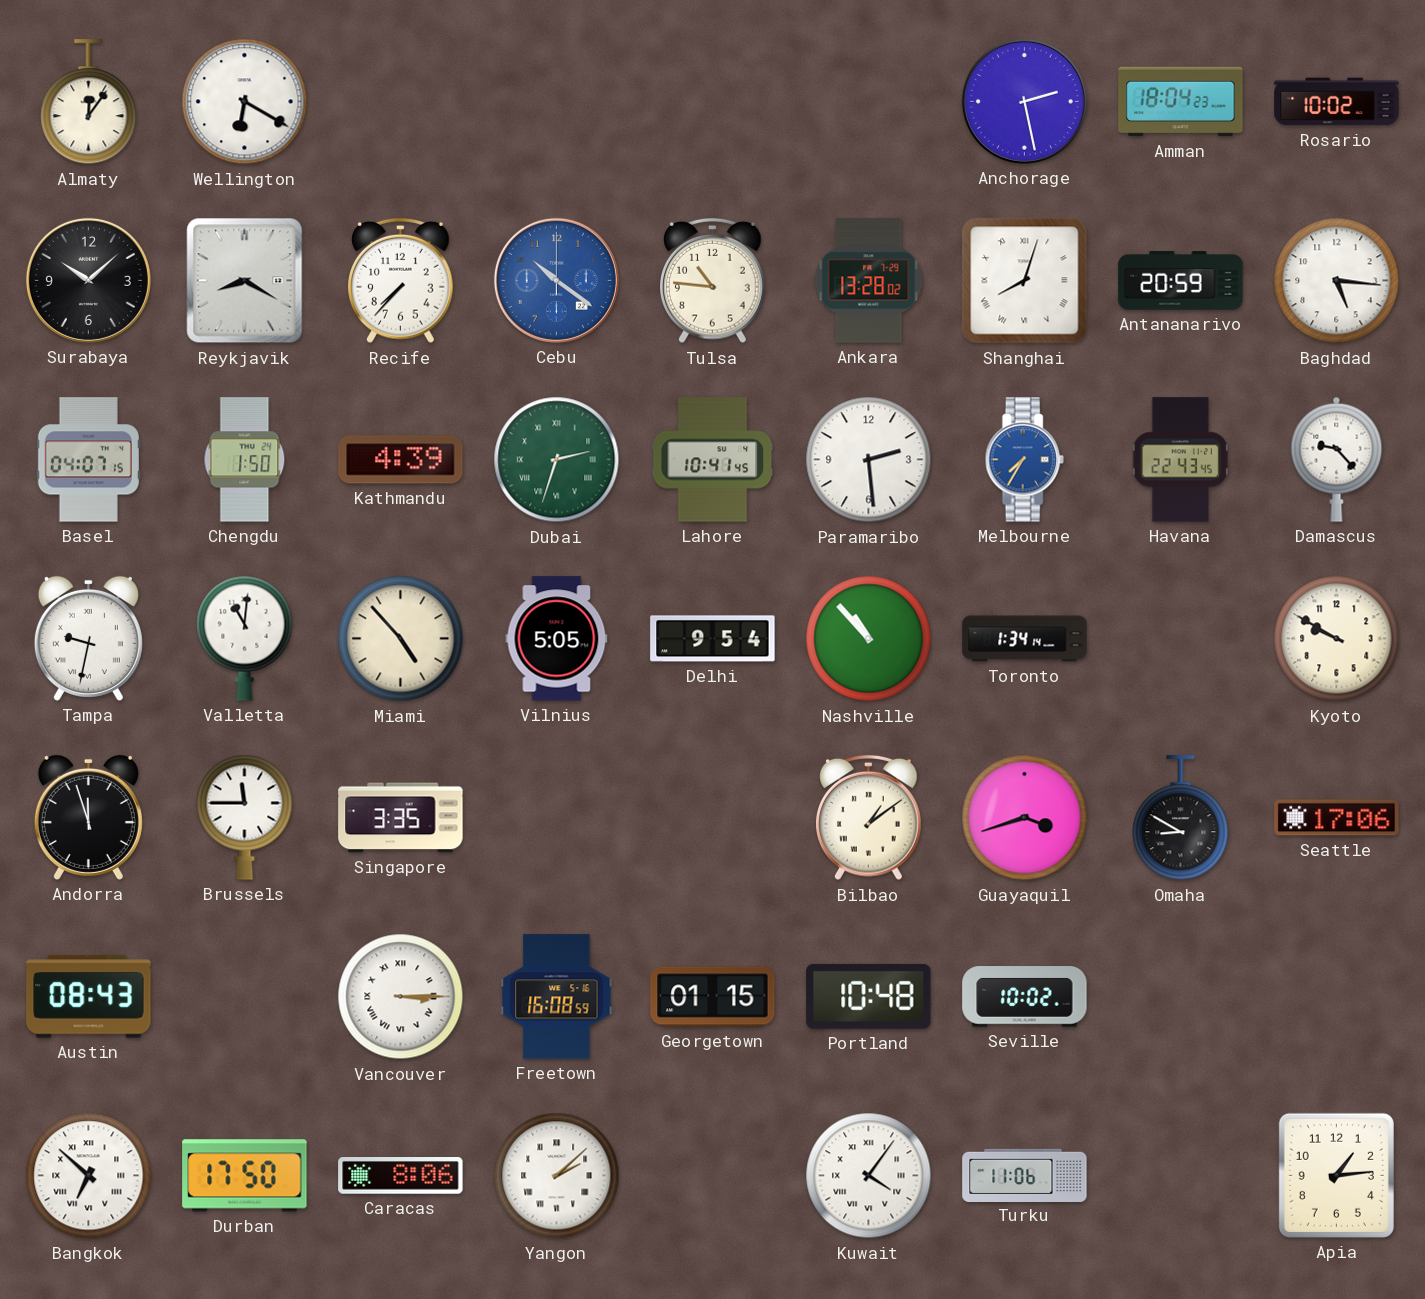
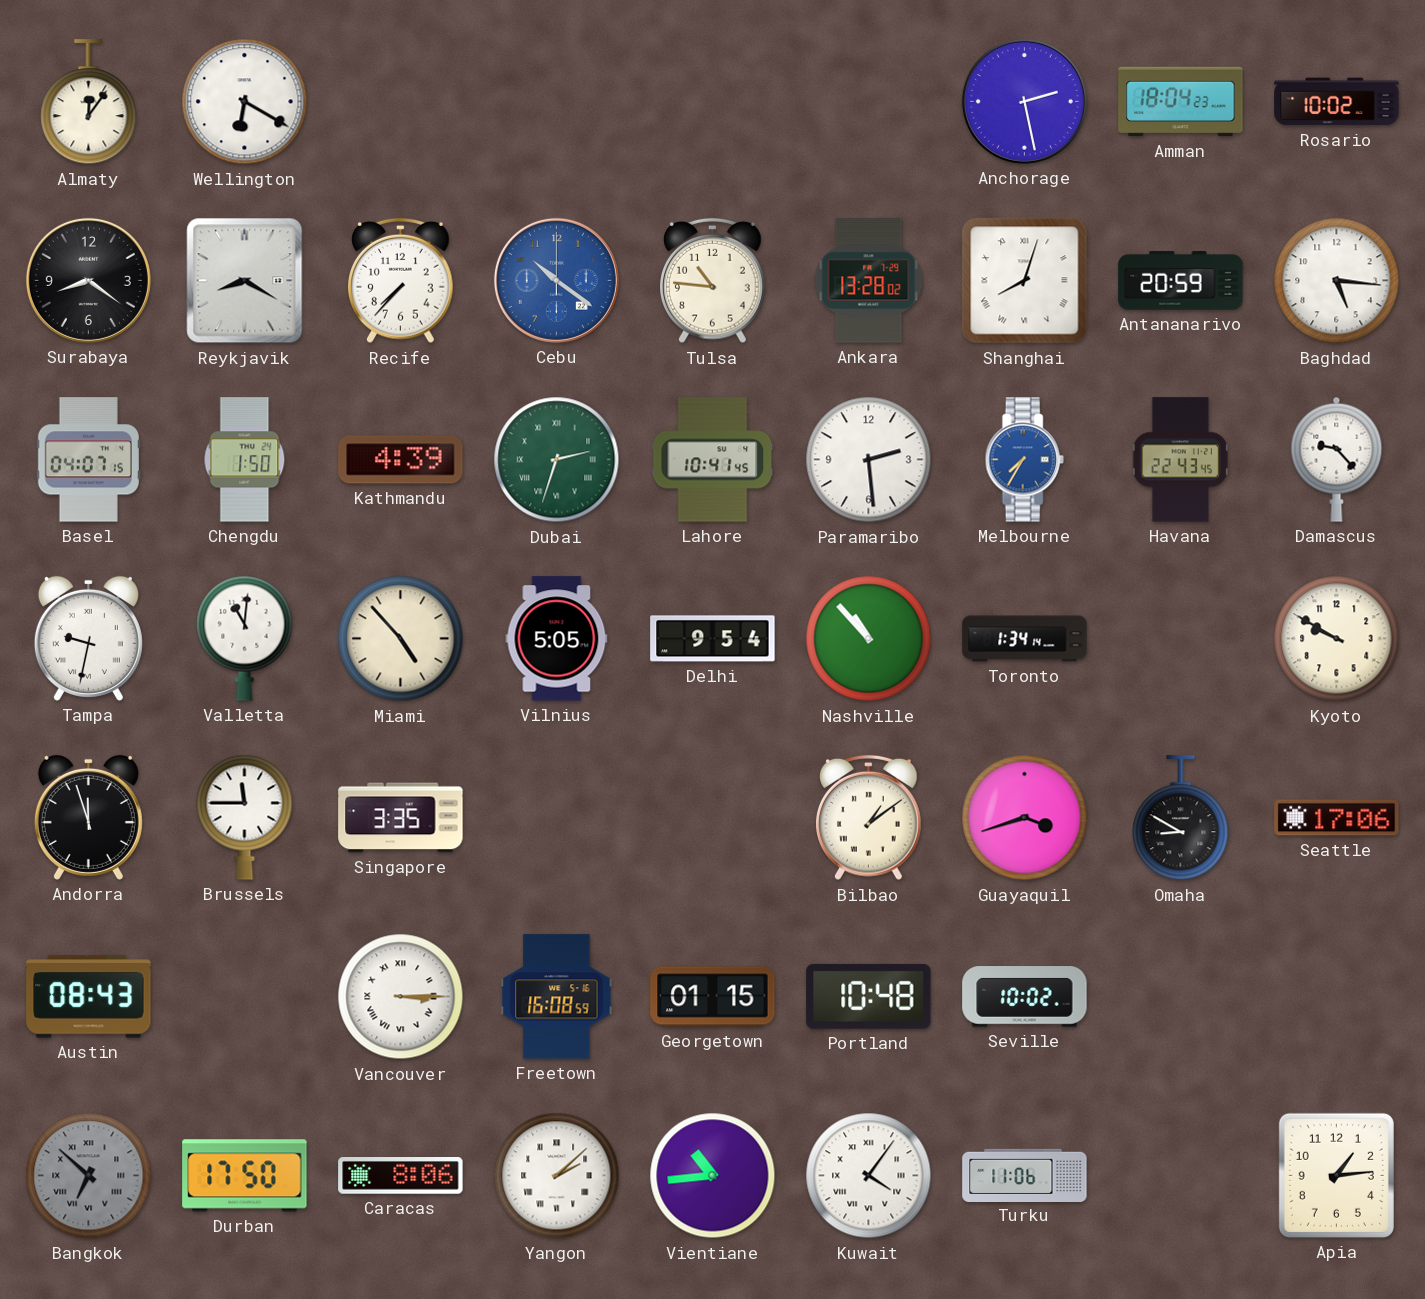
Surabaya: 10:08 -> 8:21 (88, 280)
Bangkok dial: white -> grey (89, 1176)
Vientiane: none -> 10:44 (713, 1176)
